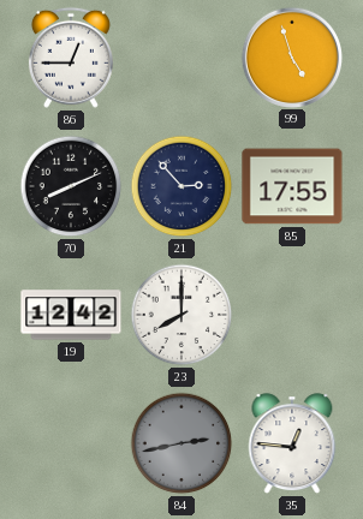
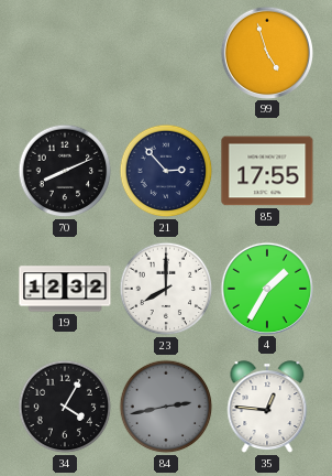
86: 12:45 -> none (71, 58)
19: 12:42 -> 12:32 (65, 289)
4: none -> 1:35 (266, 288)
34: none -> 4:05 (65, 407)
